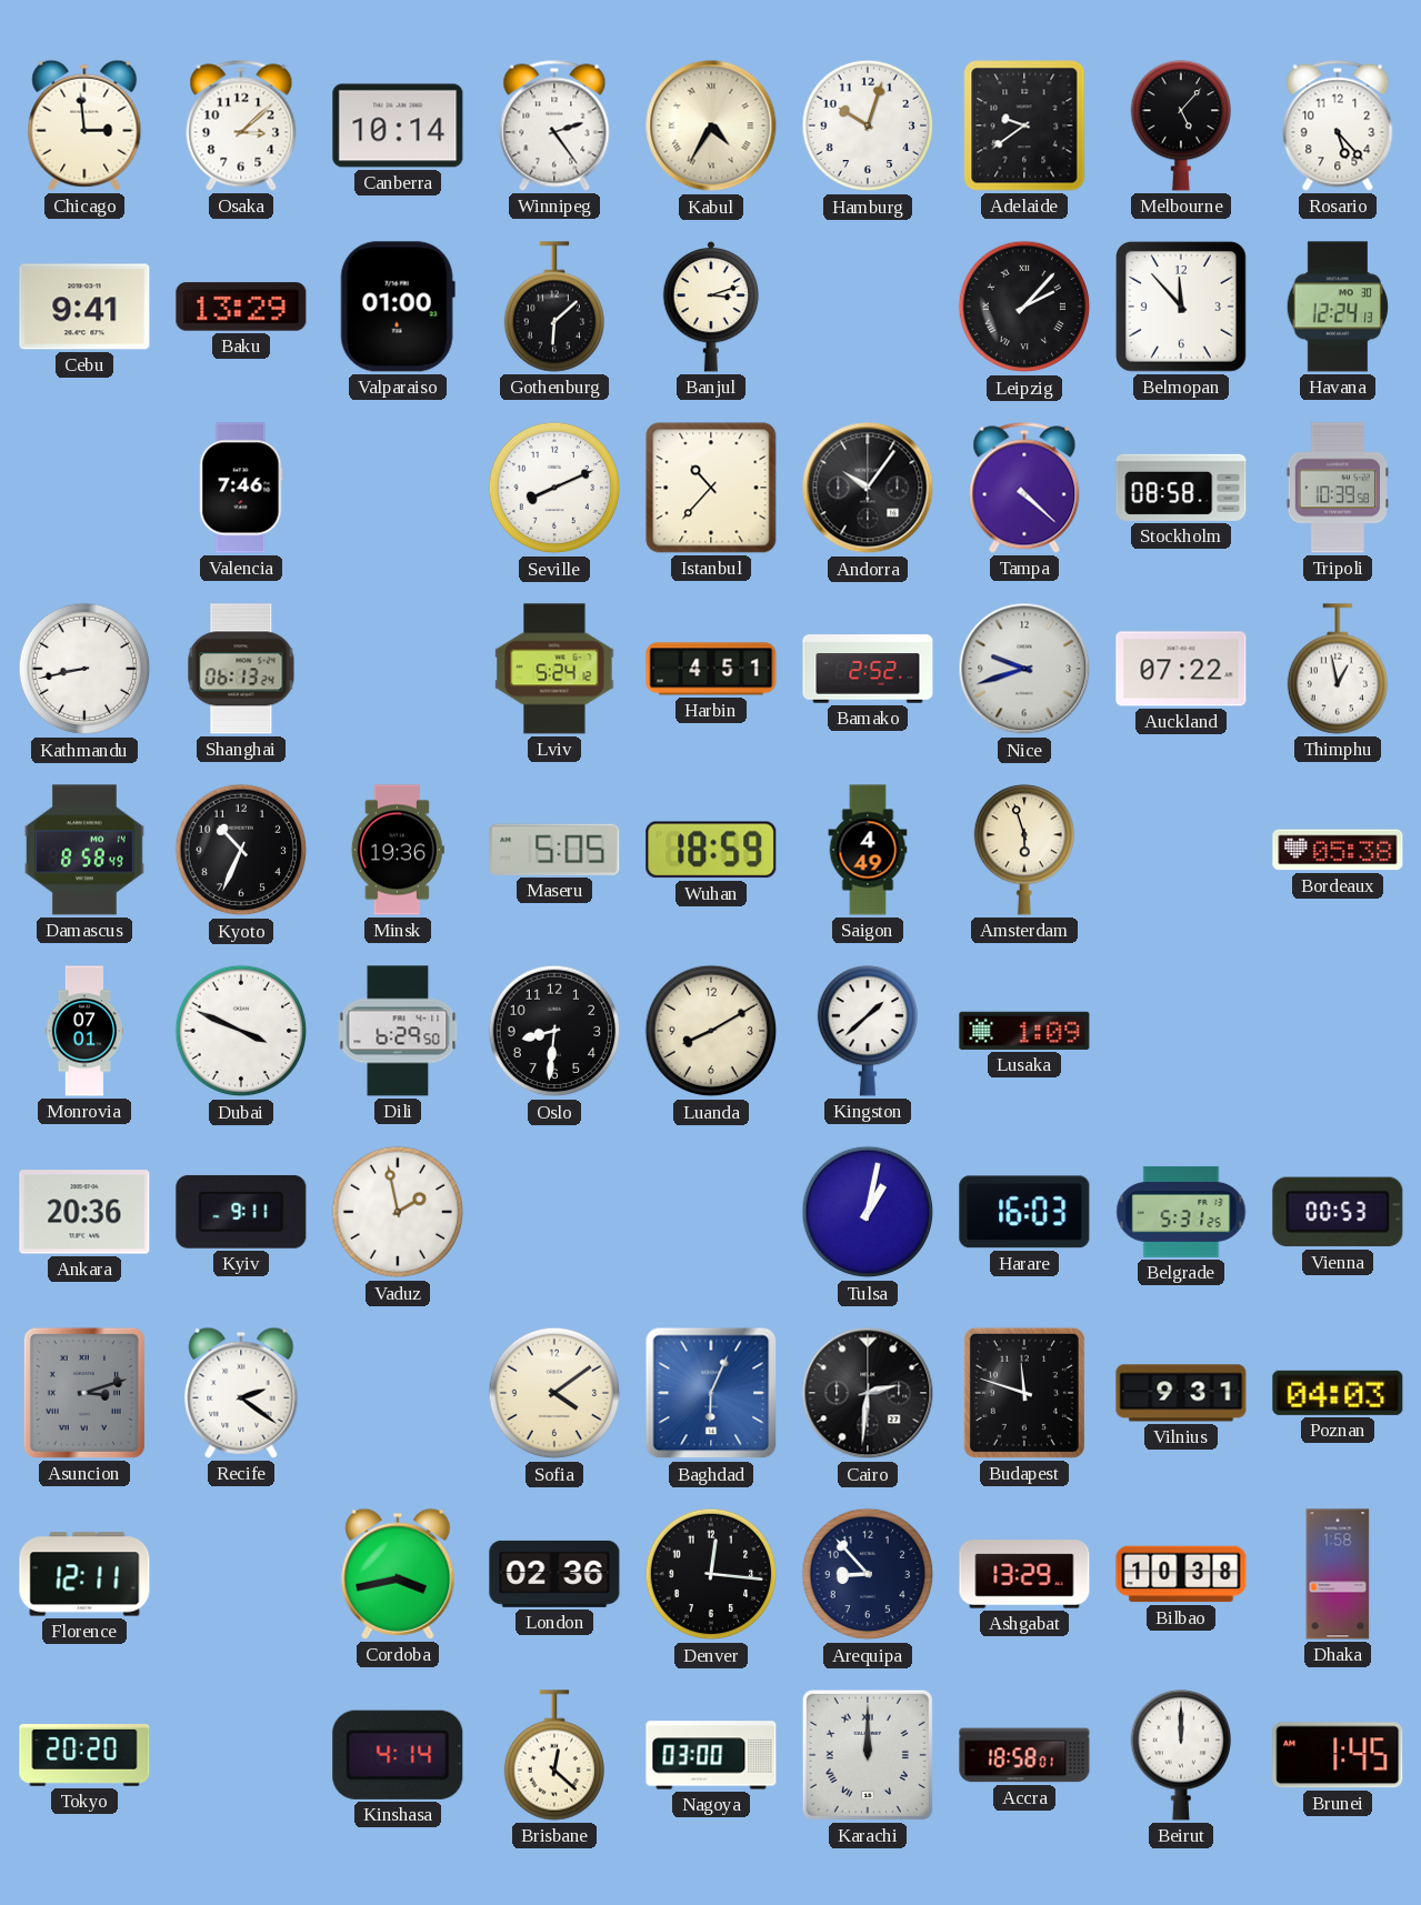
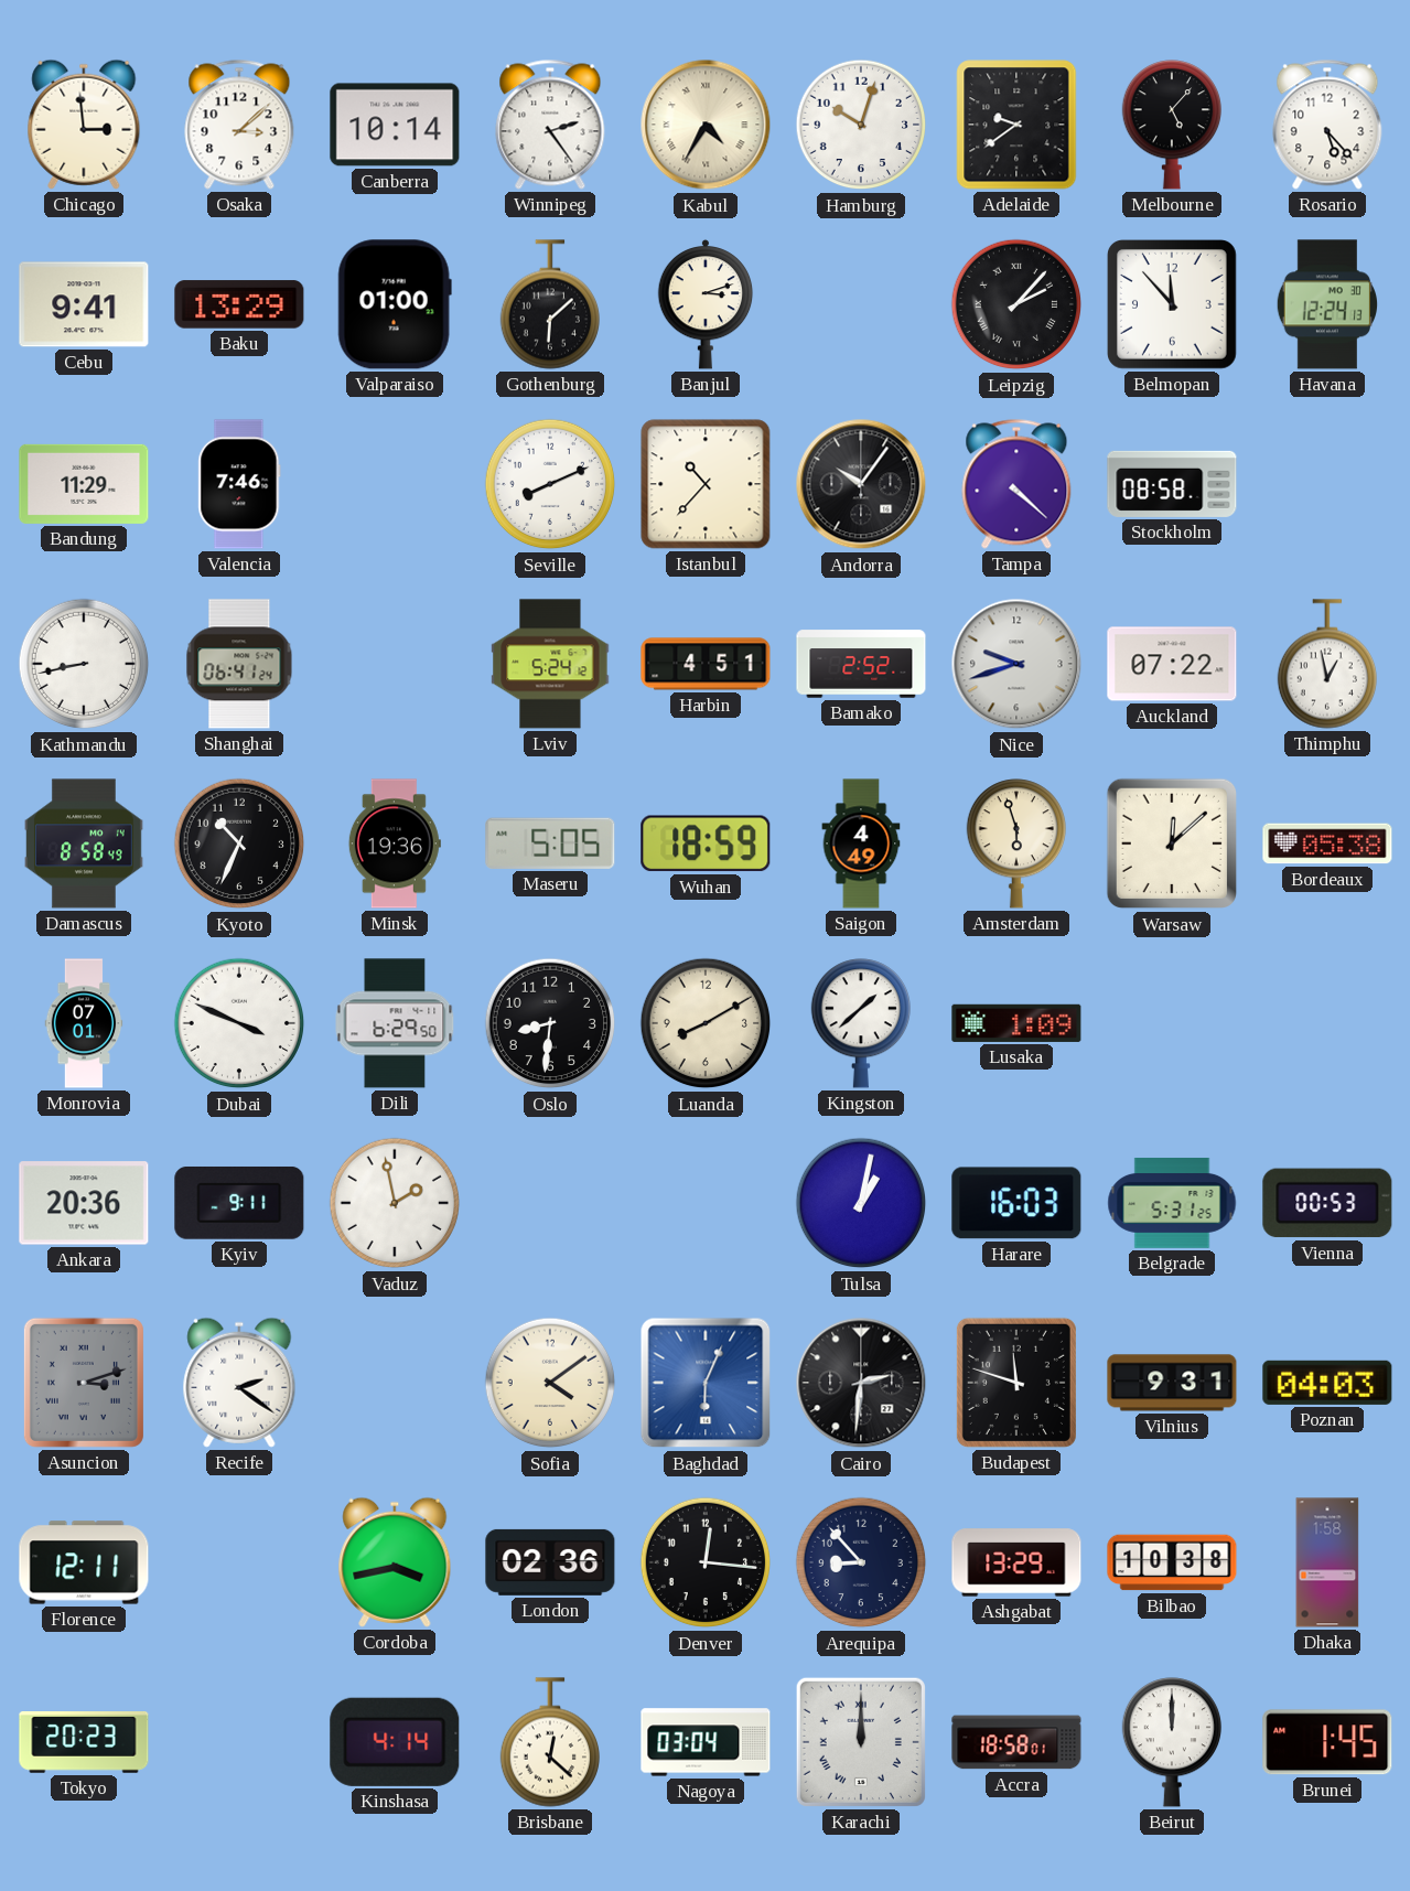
Bandung: none -> 11:29 (84, 484)
Tripoli: 10:39 -> none (1338, 488)
Shanghai: 06:13 -> 06:41 (239, 664)
Warsaw: none -> 12:08 (1172, 844)
Tokyo: 20:20 -> 20:23 (84, 1743)
Nagoya: 03:00 -> 03:04 (706, 1742)
